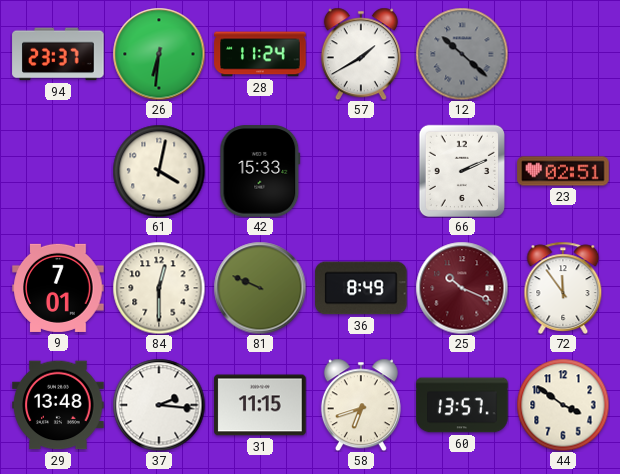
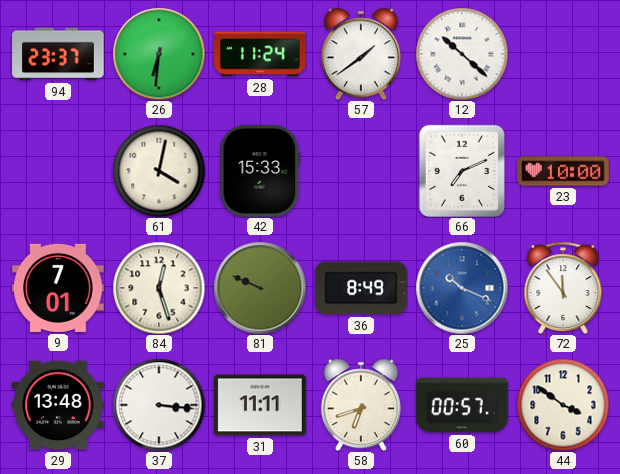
57: 1:40 -> 1:39 (361, 54)
12 dial: grey -> white (462, 54)
66: 2:11 -> 7:11 (461, 170)
23: 02:51 -> 10:00 (563, 171)
84: 12:30 -> 12:27 (159, 288)
25 dial: burgundy -> blue (462, 288)
37: 2:16 -> 3:16 (159, 405)
31: 11:15 -> 11:11 (260, 405)
60: 13:57 -> 00:57 (462, 405)
